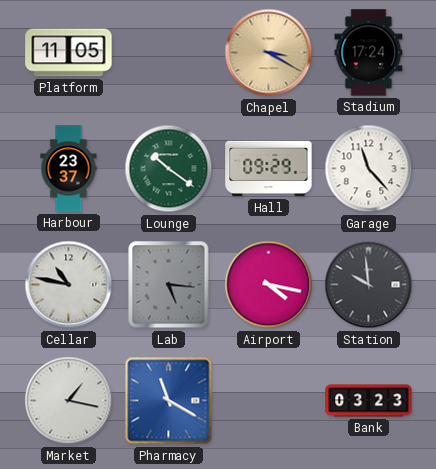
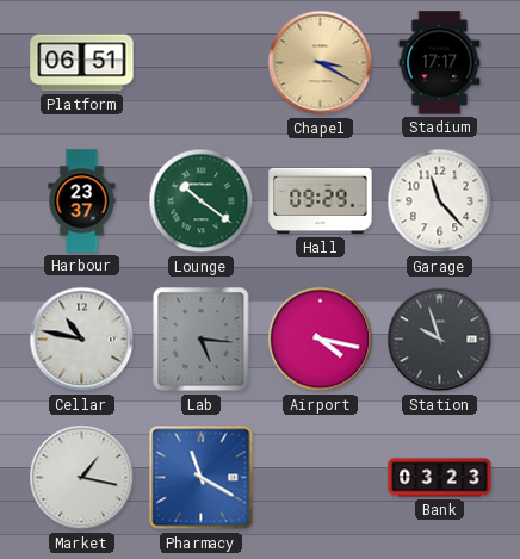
Platform: 11:05 -> 06:51 (82, 63)
Stadium: 17:24 -> 17:17 (440, 63)
Station: 9:59 -> 9:57 (440, 340)
